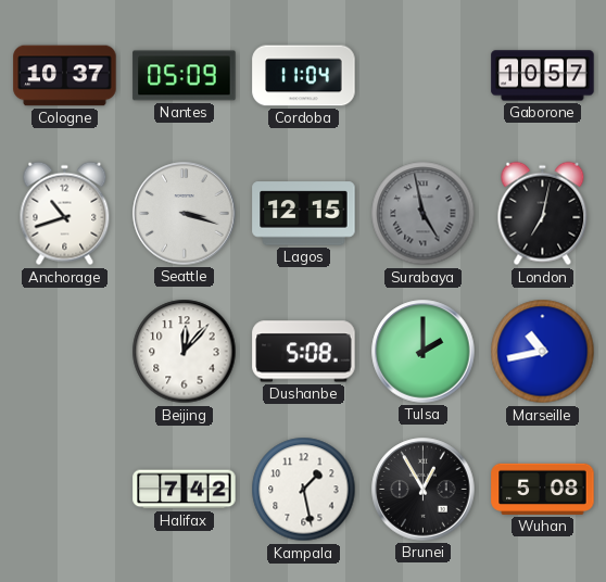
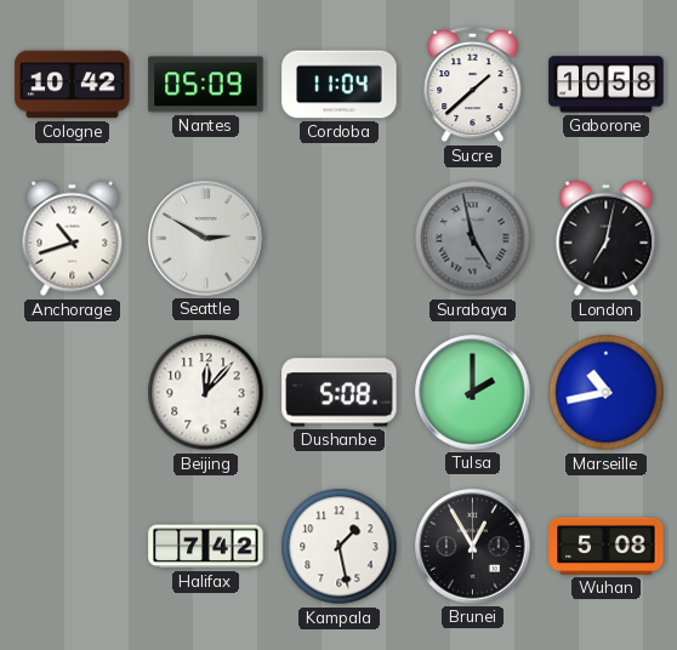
Cologne: 10:37 -> 10:42 (73, 85)
Sucre: none -> 1:38 (473, 85)
Gaborone: 10:57 -> 10:58 (607, 85)
Seattle: 3:18 -> 2:50 (206, 239)
Lagos: 12:15 -> none (304, 214)
